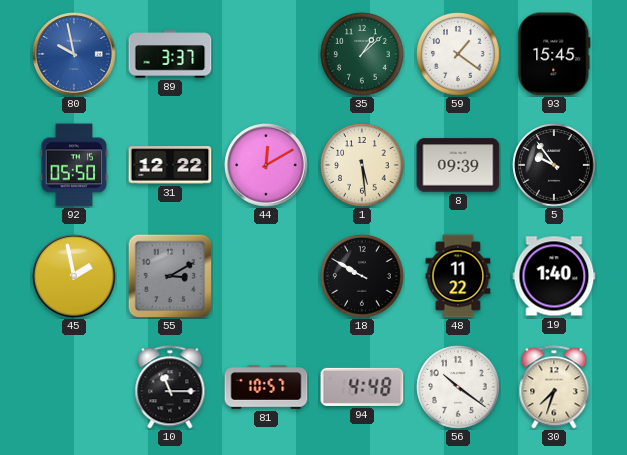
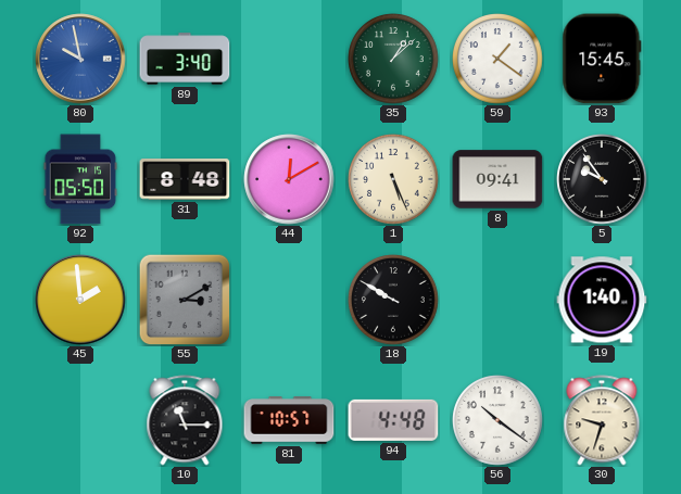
89: 3:37 -> 3:40 (185, 59)
31: 12:22 -> 8:48 (185, 179)
1: 5:29 -> 5:26 (393, 179)
8: 09:39 -> 09:41 (497, 179)
45: 1:58 -> 1:59 (80, 300)
48: 11:22 -> none (458, 276)
30: 7:33 -> 9:33 (602, 420)
